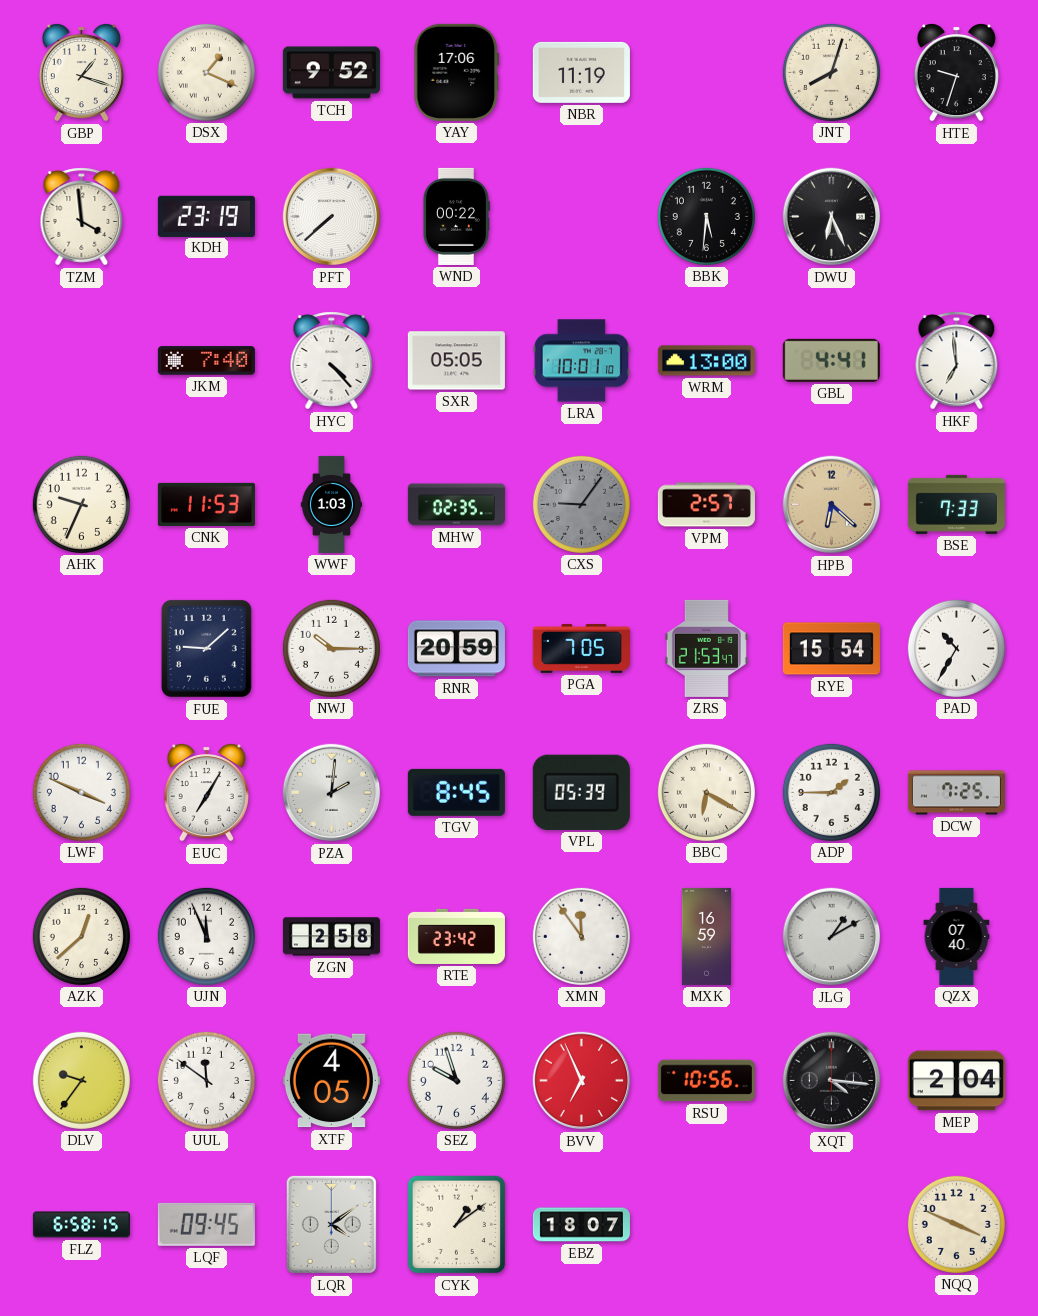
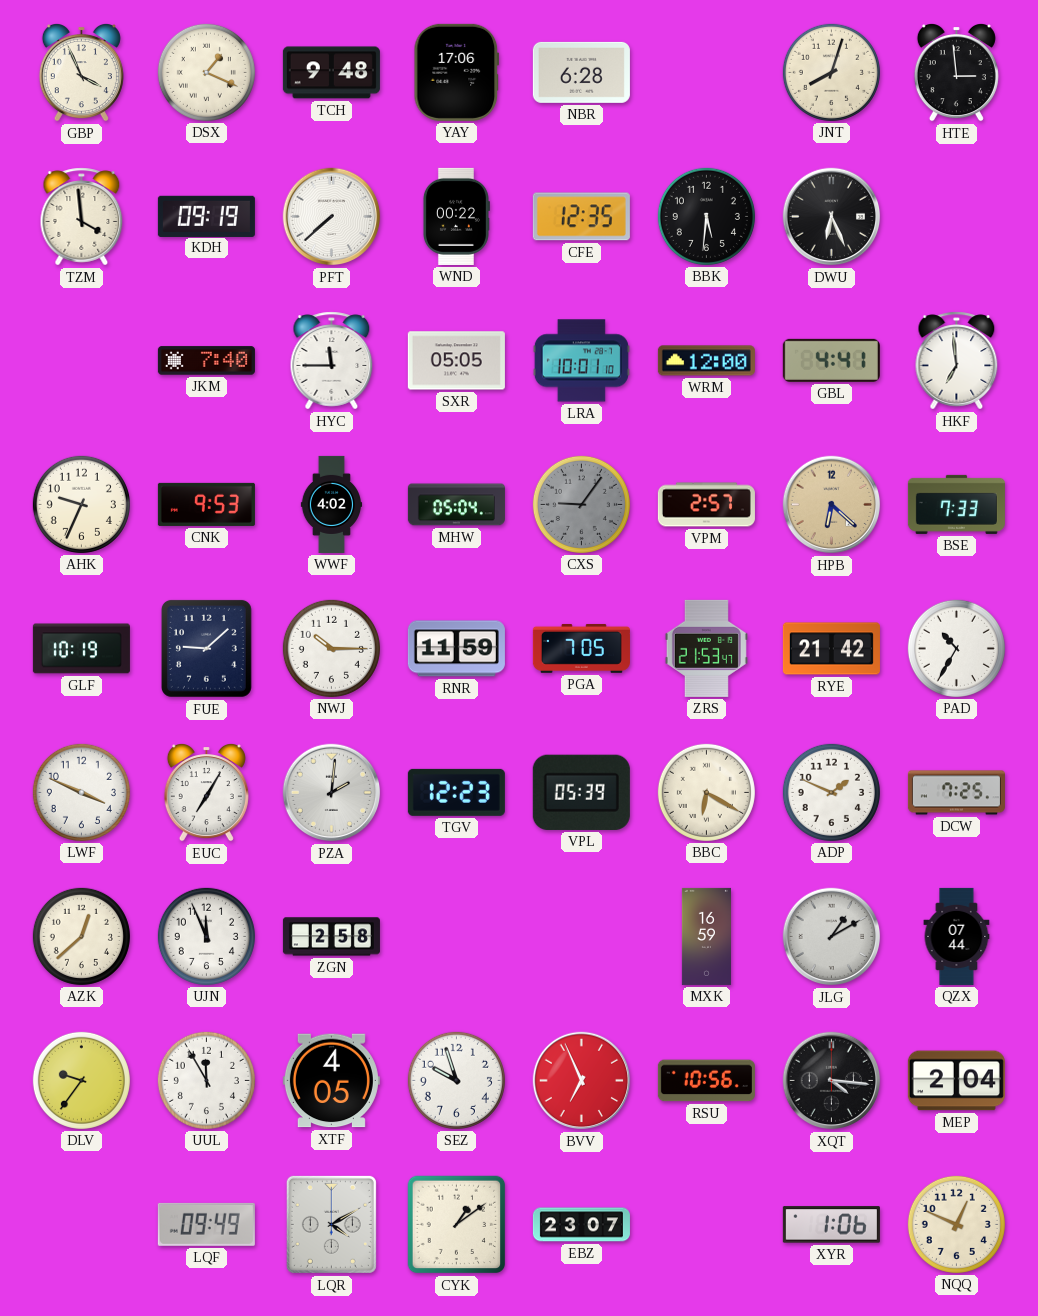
GBP: 1:18 -> 3:56 (81, 73)
TCH: 9:52 -> 9:48 (331, 73)
NBR: 11:19 -> 6:28 (581, 72)
HTE: 9:33 -> 2:59 (956, 73)
KDH: 23:19 -> 09:19 (206, 216)
CFE: none -> 12:35 (581, 217)
HYC: 4:23 -> 11:45 (332, 361)
WRM: 13:00 -> 12:00 (706, 361)
CNK: 11:53 -> 9:53 (206, 504)
WWF: 1:03 -> 4:02 (332, 504)
MHW: 02:35 -> 05:04 (456, 505)
GLF: none -> 10:19 (81, 649)
RNR: 20:59 -> 11:59 (456, 649)
RYE: 15:54 -> 21:42 (831, 649)
TGV: 8:45 -> 12:23 (456, 792)
ADP: 1:45 -> 1:49 (831, 792)
RTE: 23:42 -> none (456, 936)
XMN: 11:54 -> none (581, 936)
QZX: 07:40 -> 07:44 (957, 936)
UUL: 11:51 -> 11:55 (206, 1080)
FLZ: 6:58 -> none (81, 1225)
LQF: 09:45 -> 09:49 (206, 1224)
LQR: 4:09 -> 4:10 (331, 1224)
EBZ: 18:07 -> 23:07 (581, 1225)
XYR: none -> 1:06 (831, 1225)
NQQ: 3:49 -> 12:49 (956, 1224)
